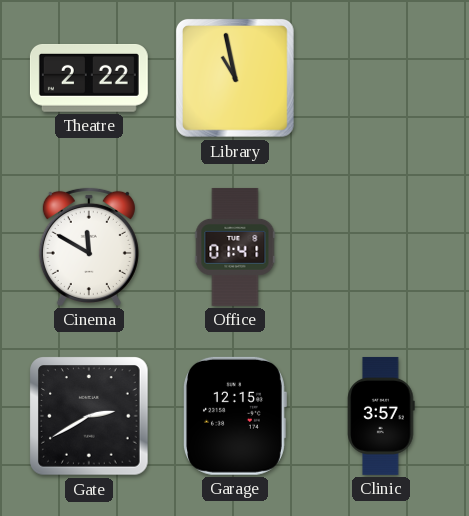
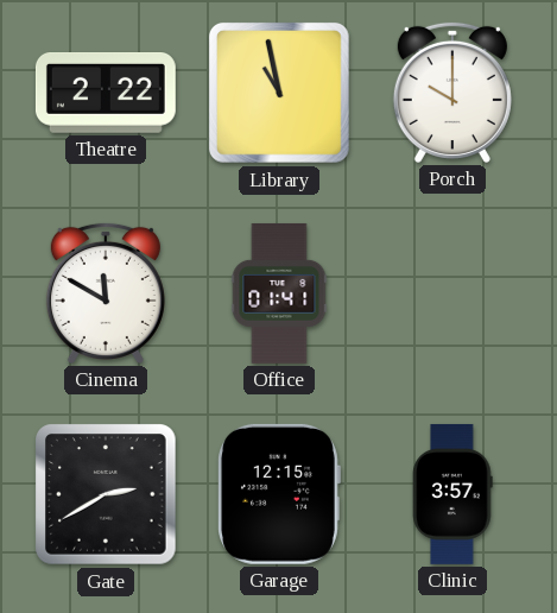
Porch: none -> 10:00 (452, 93)
